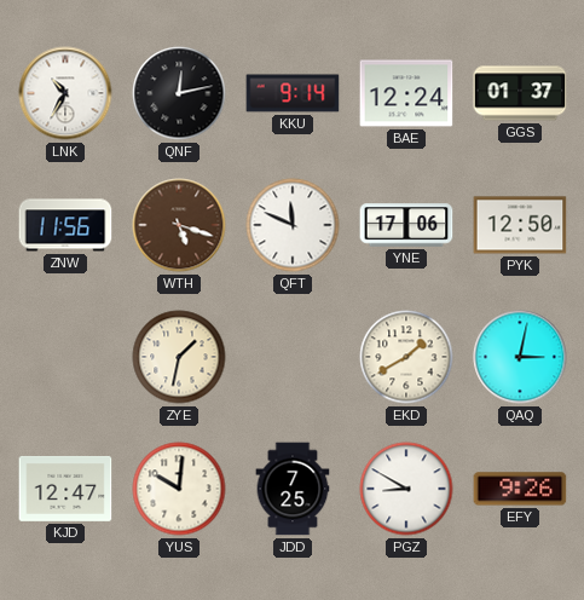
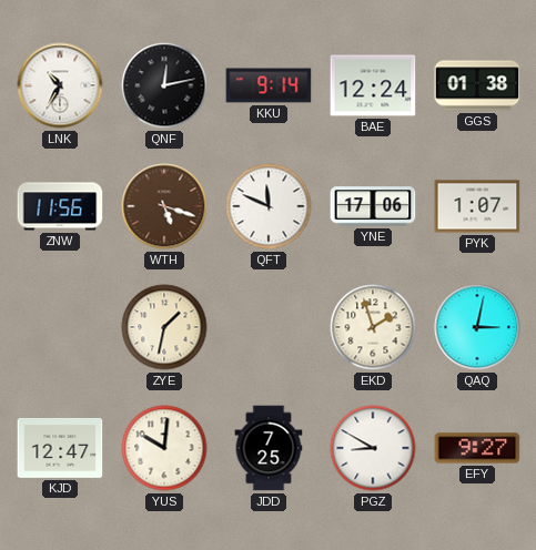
GGS: 01:37 -> 01:38 (477, 85)
PYK: 12:50 -> 1:07 (477, 206)
EKD: 1:40 -> 1:57 (373, 327)
EFY: 9:26 -> 9:27 (477, 448)
